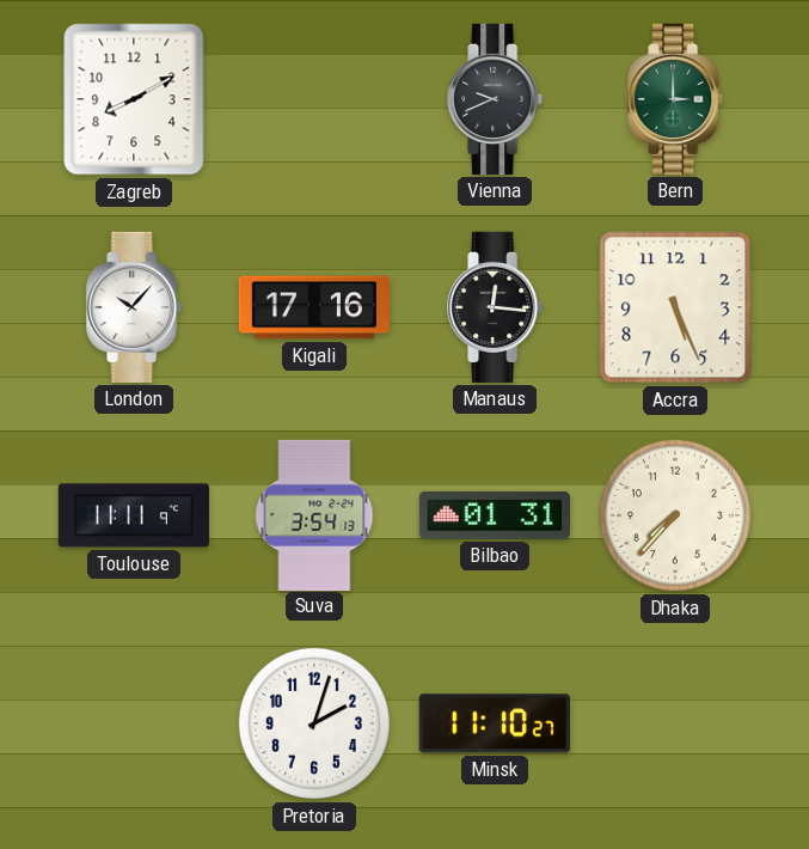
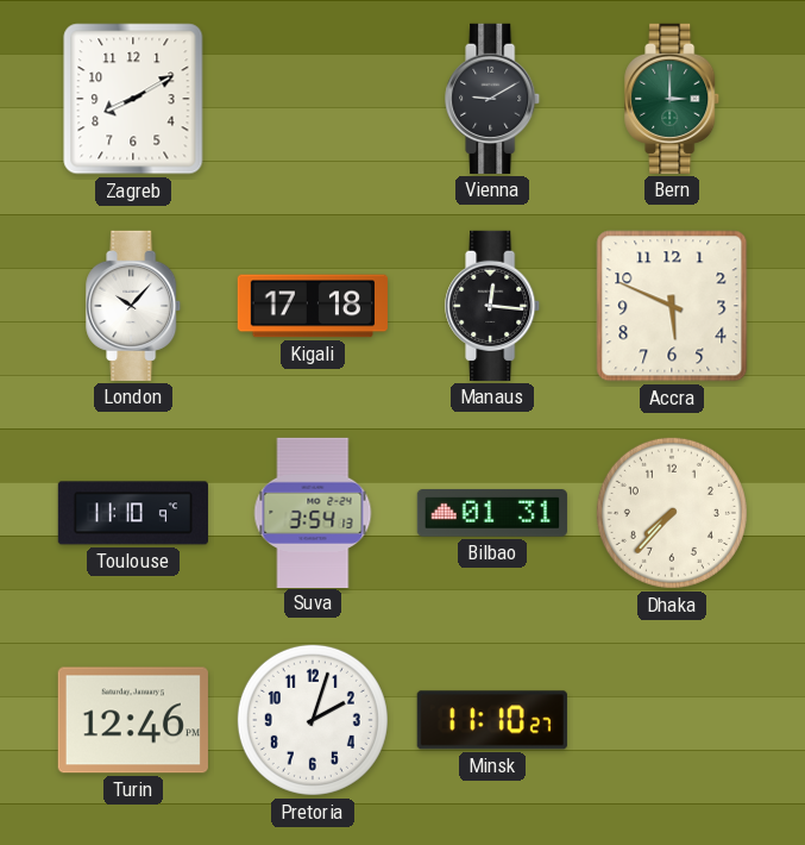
Vienna: 9:41 -> 9:10 (493, 99)
Kigali: 17:16 -> 17:18 (313, 306)
Accra: 5:26 -> 5:49 (672, 306)
Toulouse: 11:11 -> 11:10 (133, 513)
Turin: none -> 12:46 (133, 720)
